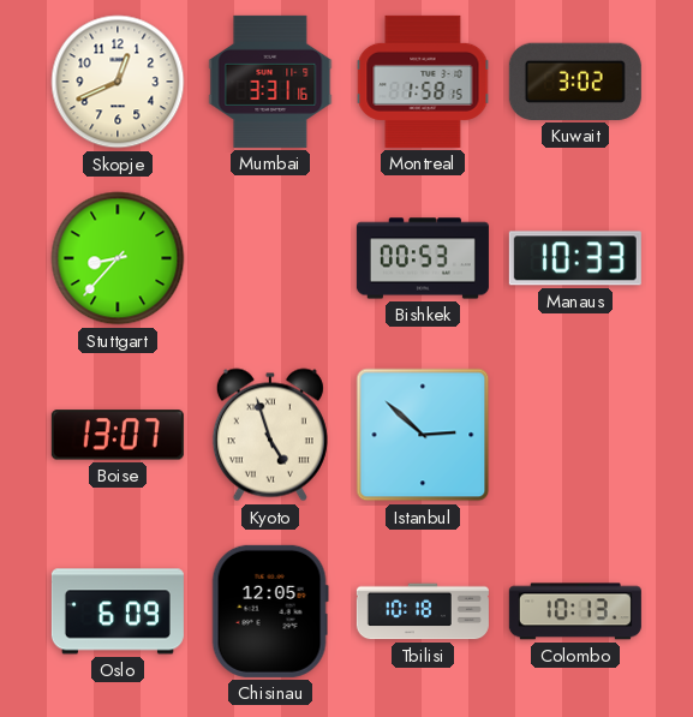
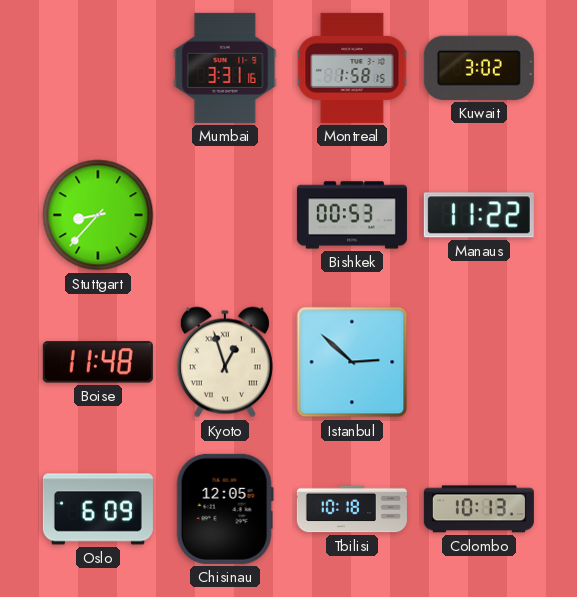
Skopje: 12:41 -> none (118, 82)
Manaus: 10:33 -> 11:22 (479, 215)
Boise: 13:07 -> 11:48 (98, 362)
Kyoto: 4:57 -> 12:57 (225, 362)
